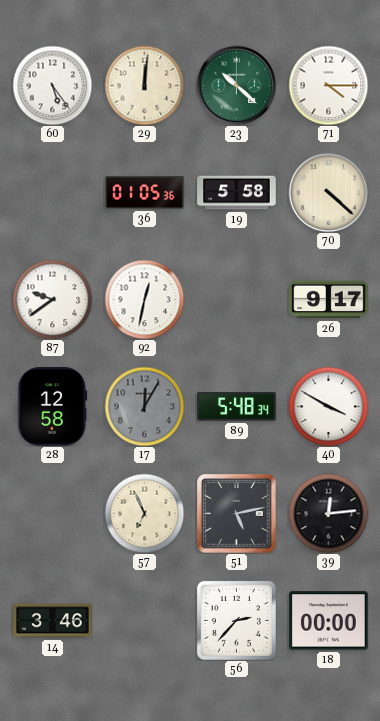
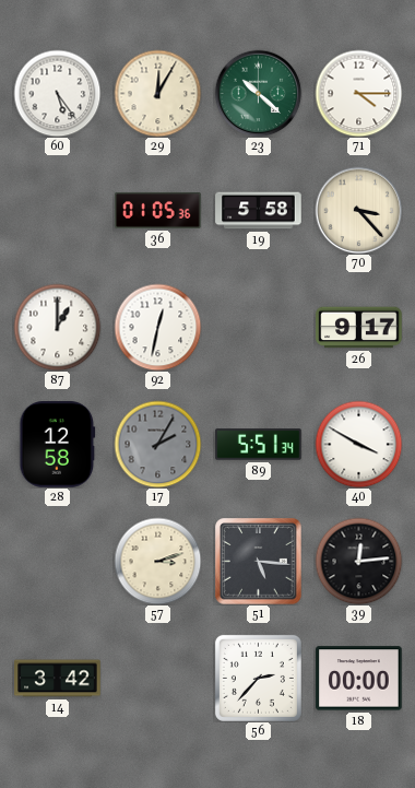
29: 12:01 -> 12:05 (157, 93)
70: 4:22 -> 3:23 (358, 210)
87: 9:39 -> 1:00 (57, 327)
17: 12:05 -> 2:05 (157, 444)
89: 5:48 -> 5:51 (259, 445)
57: 6:56 -> 3:12 (157, 561)
51: 5:13 -> 5:16 (259, 562)
14: 3:46 -> 3:42 (58, 679)
